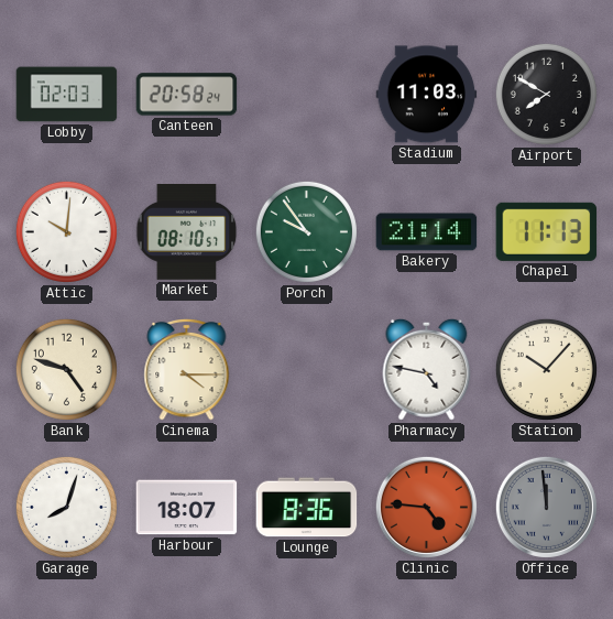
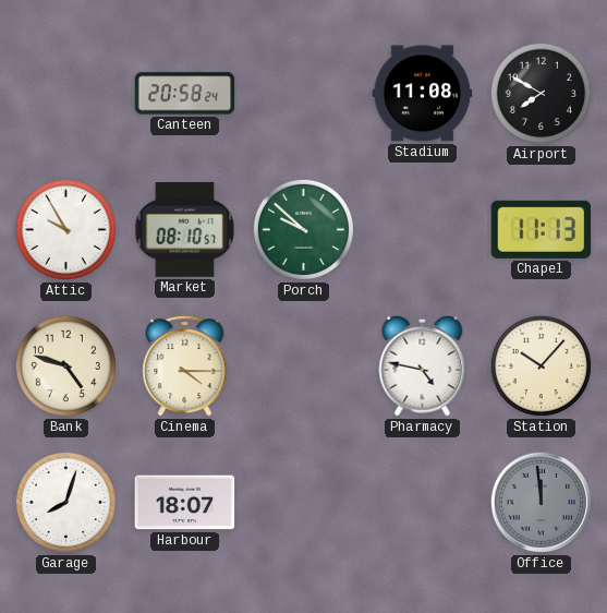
Lobby: 02:03 -> none (67, 95)
Stadium: 11:03 -> 11:08 (423, 94)
Attic: 10:01 -> 9:55 (65, 229)
Porch: 9:54 -> 9:52 (303, 229)
Bakery: 21:14 -> none (427, 232)
Lounge: 8:36 -> none (307, 508)
Clinic: 4:46 -> none (426, 507)
